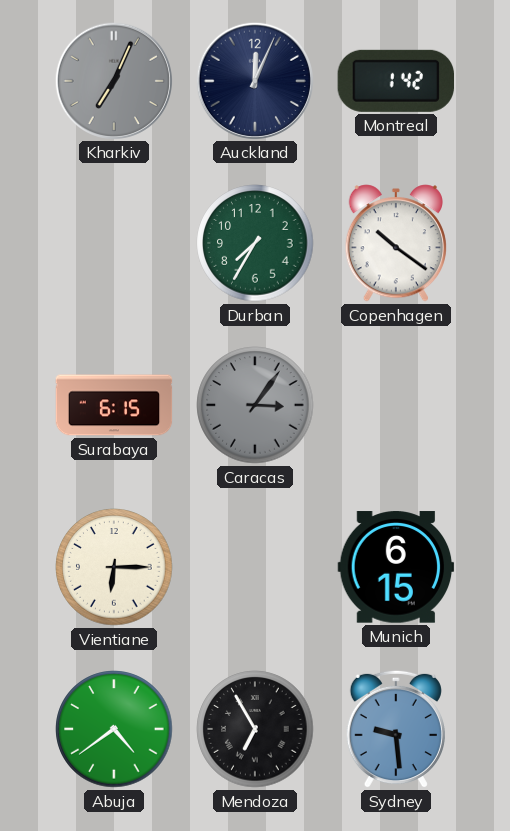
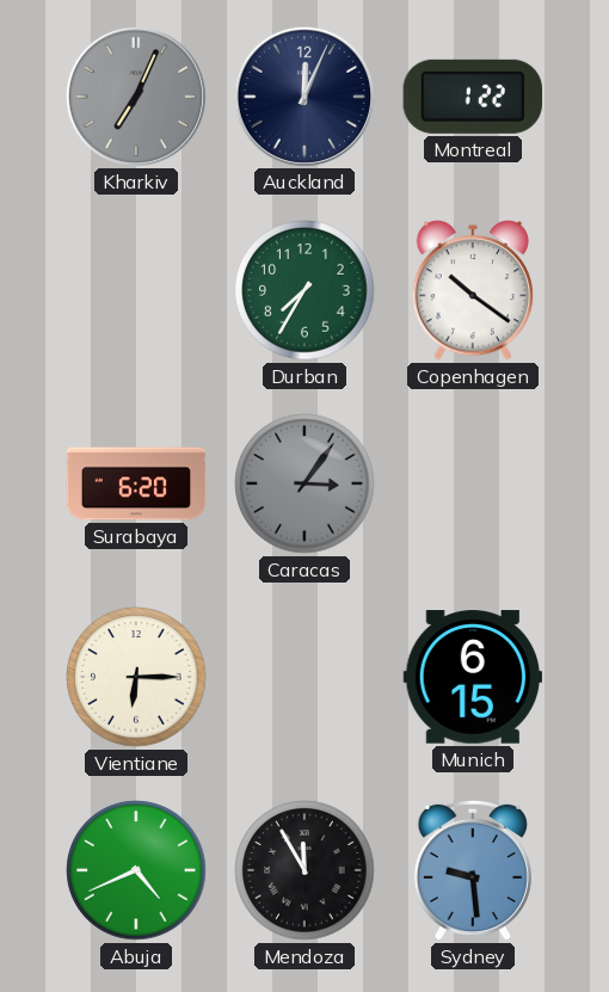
Montreal: 1:42 -> 1:22 (472, 97)
Surabaya: 6:15 -> 6:20 (136, 483)
Abuja: 4:39 -> 4:41 (136, 870)
Mendoza: 6:55 -> 11:55 (304, 870)
